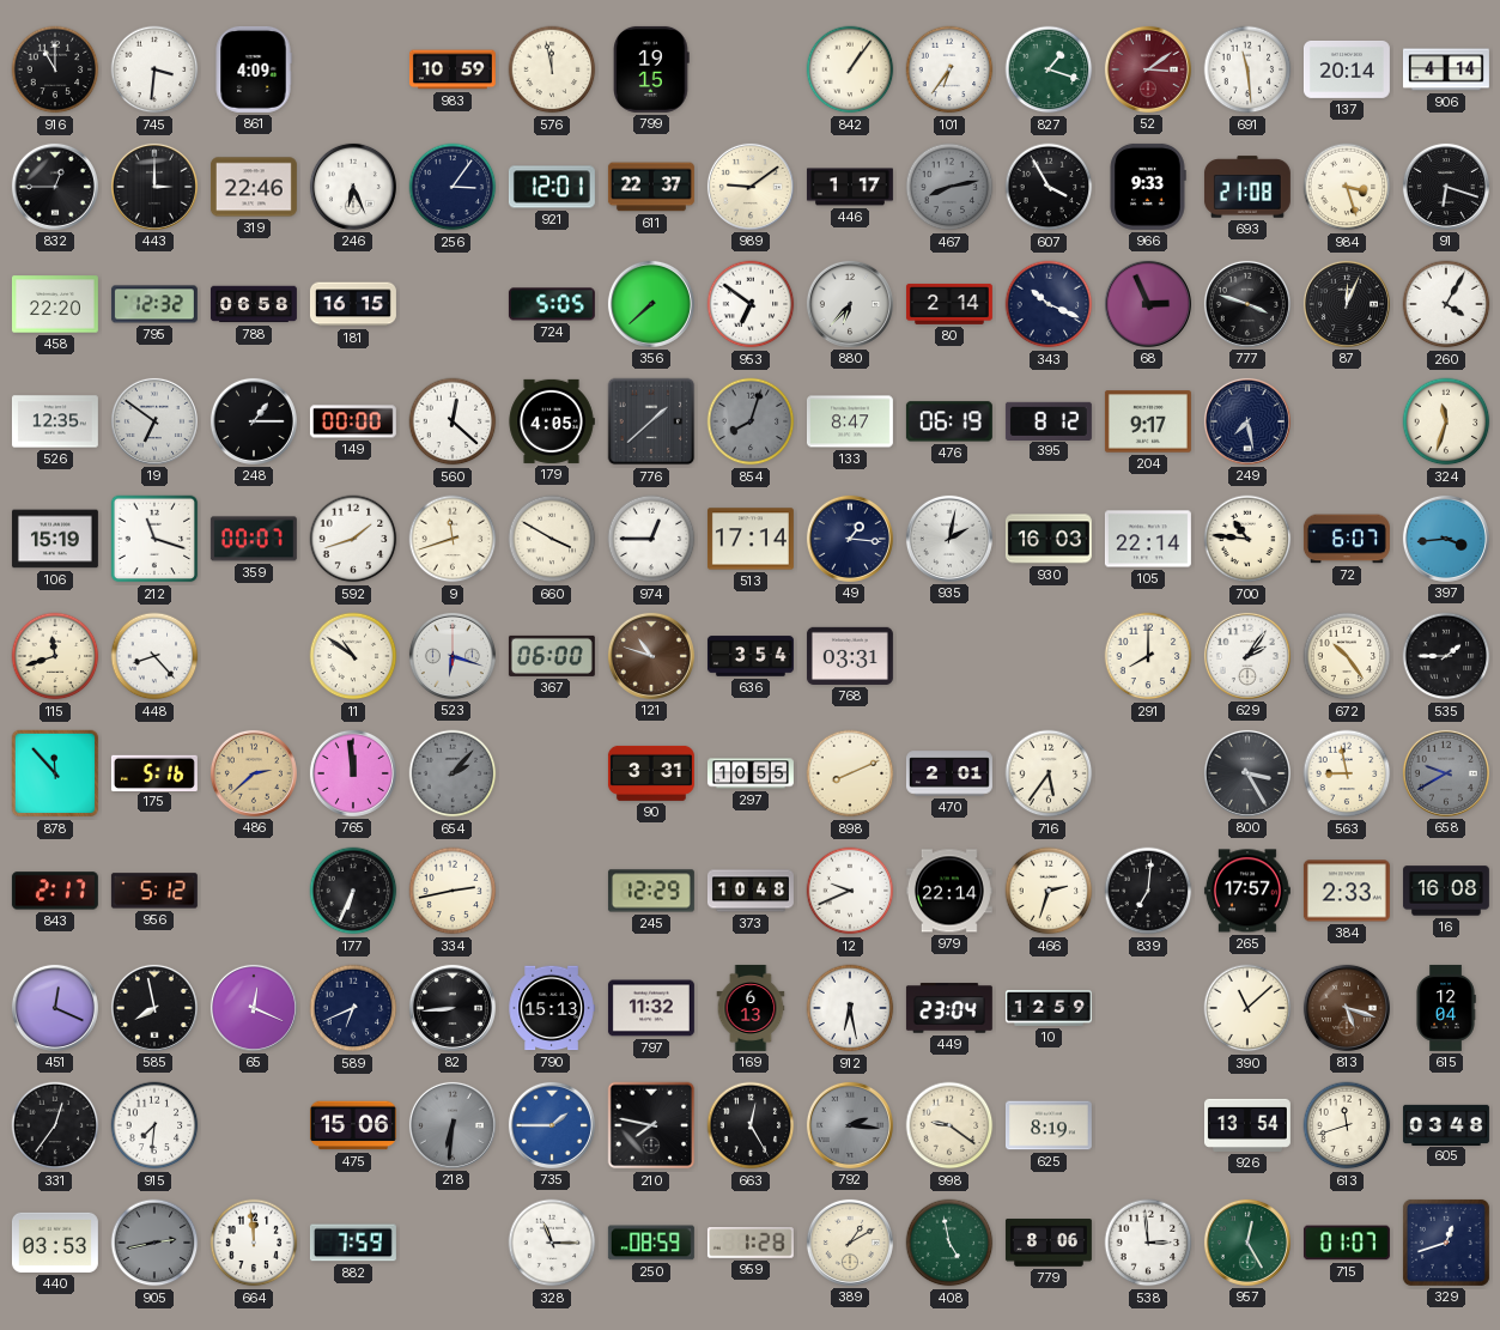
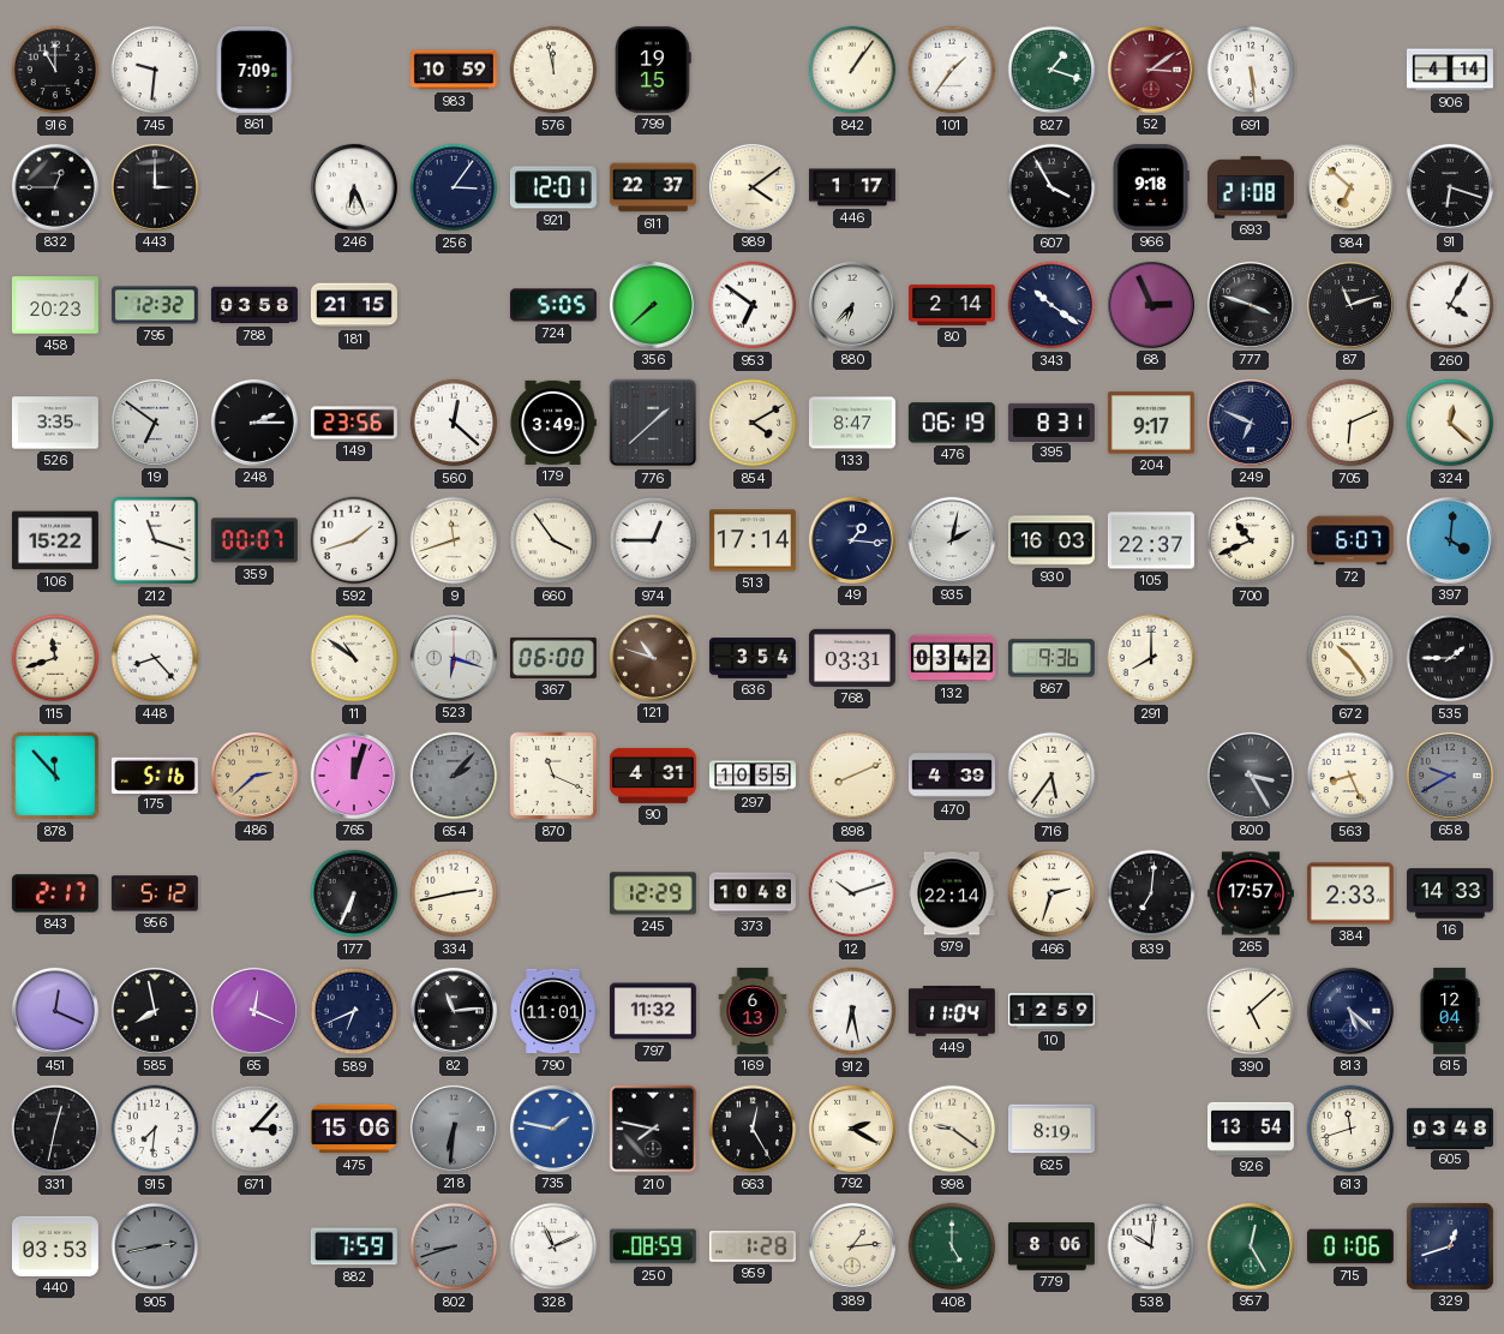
745: 3:31 -> 9:31 (155, 70)
861: 4:09 -> 7:09 (254, 70)
101: 6:36 -> 1:36 (952, 70)
691: 11:29 -> 5:29 (1251, 70)
137: 20:14 -> none (1347, 69)
319: 22:46 -> none (254, 187)
989: 9:09 -> 4:09 (753, 187)
467: 8:13 -> none (949, 187)
966: 9:33 -> 9:18 (1151, 187)
984: 3:27 -> 6:52 (1350, 187)
458: 22:20 -> 20:23 (55, 305)
788: 06:58 -> 03:58 (254, 305)
181: 16:15 -> 21:15 (354, 305)
343: 10:19 -> 10:21 (1051, 305)
87: 12:04 -> 11:12 (1350, 305)
526: 12:35 -> 3:35 (55, 423)
248: 1:15 -> 2:15 (254, 423)
149: 00:00 -> 23:56 (354, 423)
179: 4:05 -> 3:49 (553, 423)
854: 8:03 -> 4:10 (753, 423)
854 dial: grey -> cream (753, 423)
395: 8:12 -> 8:31 (1051, 421)
249: 7:28 -> 6:49 (1251, 423)
705: none -> 6:11 (1350, 423)
324: 11:33 -> 12:22 (1450, 423)
106: 15:19 -> 15:22 (55, 540)
660: 3:50 -> 3:54 (553, 540)
105: 22:14 -> 22:37 (1151, 540)
700: 10:46 -> 10:41 (1251, 540)
397: 3:44 -> 4:01 (1450, 540)
132: none -> 03:42 (952, 658)
867: none -> 9:36 (1051, 658)
629: 2:06 -> none (1247, 656)
765: 11:59 -> 12:03 (354, 776)
870: none -> 11:19 (553, 776)
90: 3:31 -> 4:31 (653, 776)
470: 2:01 -> 4:39 (952, 776)
563: 8:58 -> 8:26 (1350, 776)
12: 9:41 -> 10:12 (852, 893)
16: 16:08 -> 14:33 (1450, 893)
82: 8:44 -> 11:14 (454, 1011)
790: 15:13 -> 11:01 (553, 1011)
449: 23:04 -> 11:04 (952, 1011)
390: 11:08 -> 5:08 (1251, 1011)
813: 5:18 -> 5:22 (1350, 1011)
813 dial: brown -> navy (1350, 1011)
331: 12:36 -> 12:32 (55, 1129)
671: none -> 3:07 (254, 1129)
735: 1:45 -> 1:47 (553, 1129)
792: 2:16 -> 2:20 (852, 1129)
792 dial: grey -> cream (852, 1129)
664: 11:59 -> none (254, 1243)
802: none -> 8:42 (454, 1246)
328: 11:15 -> 11:11 (553, 1246)
389: 1:10 -> 1:14 (852, 1246)
408: 4:58 -> 5:00 (952, 1246)
538: 2:59 -> 10:01 (1151, 1246)
715: 01:07 -> 01:06 (1350, 1246)
